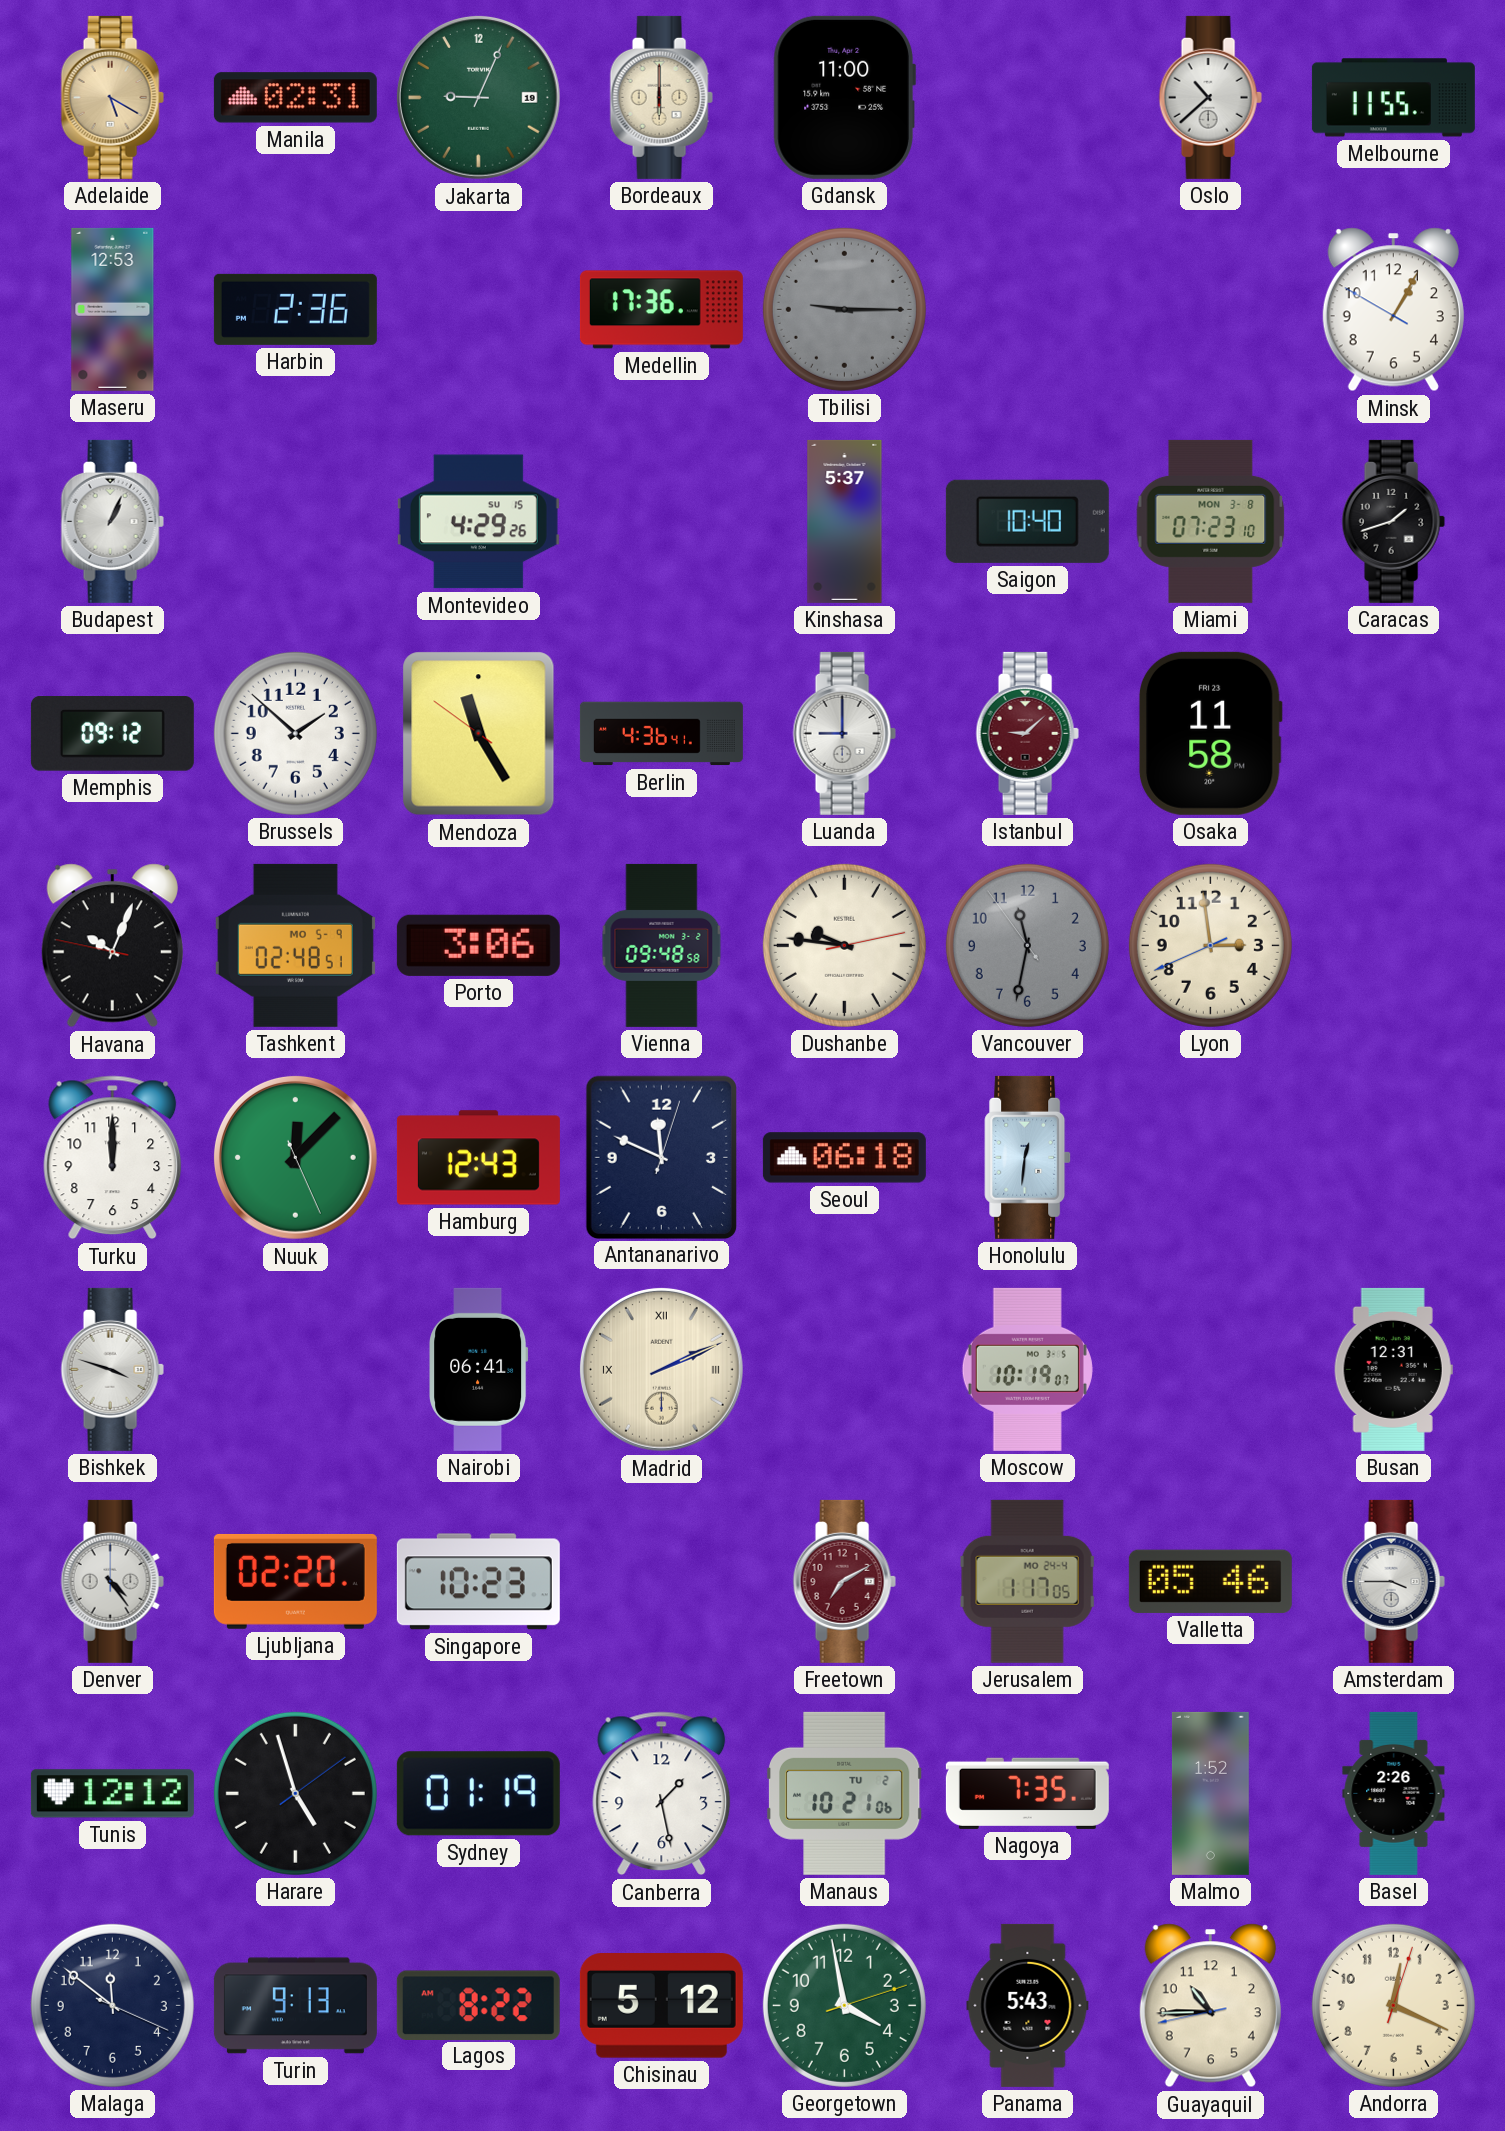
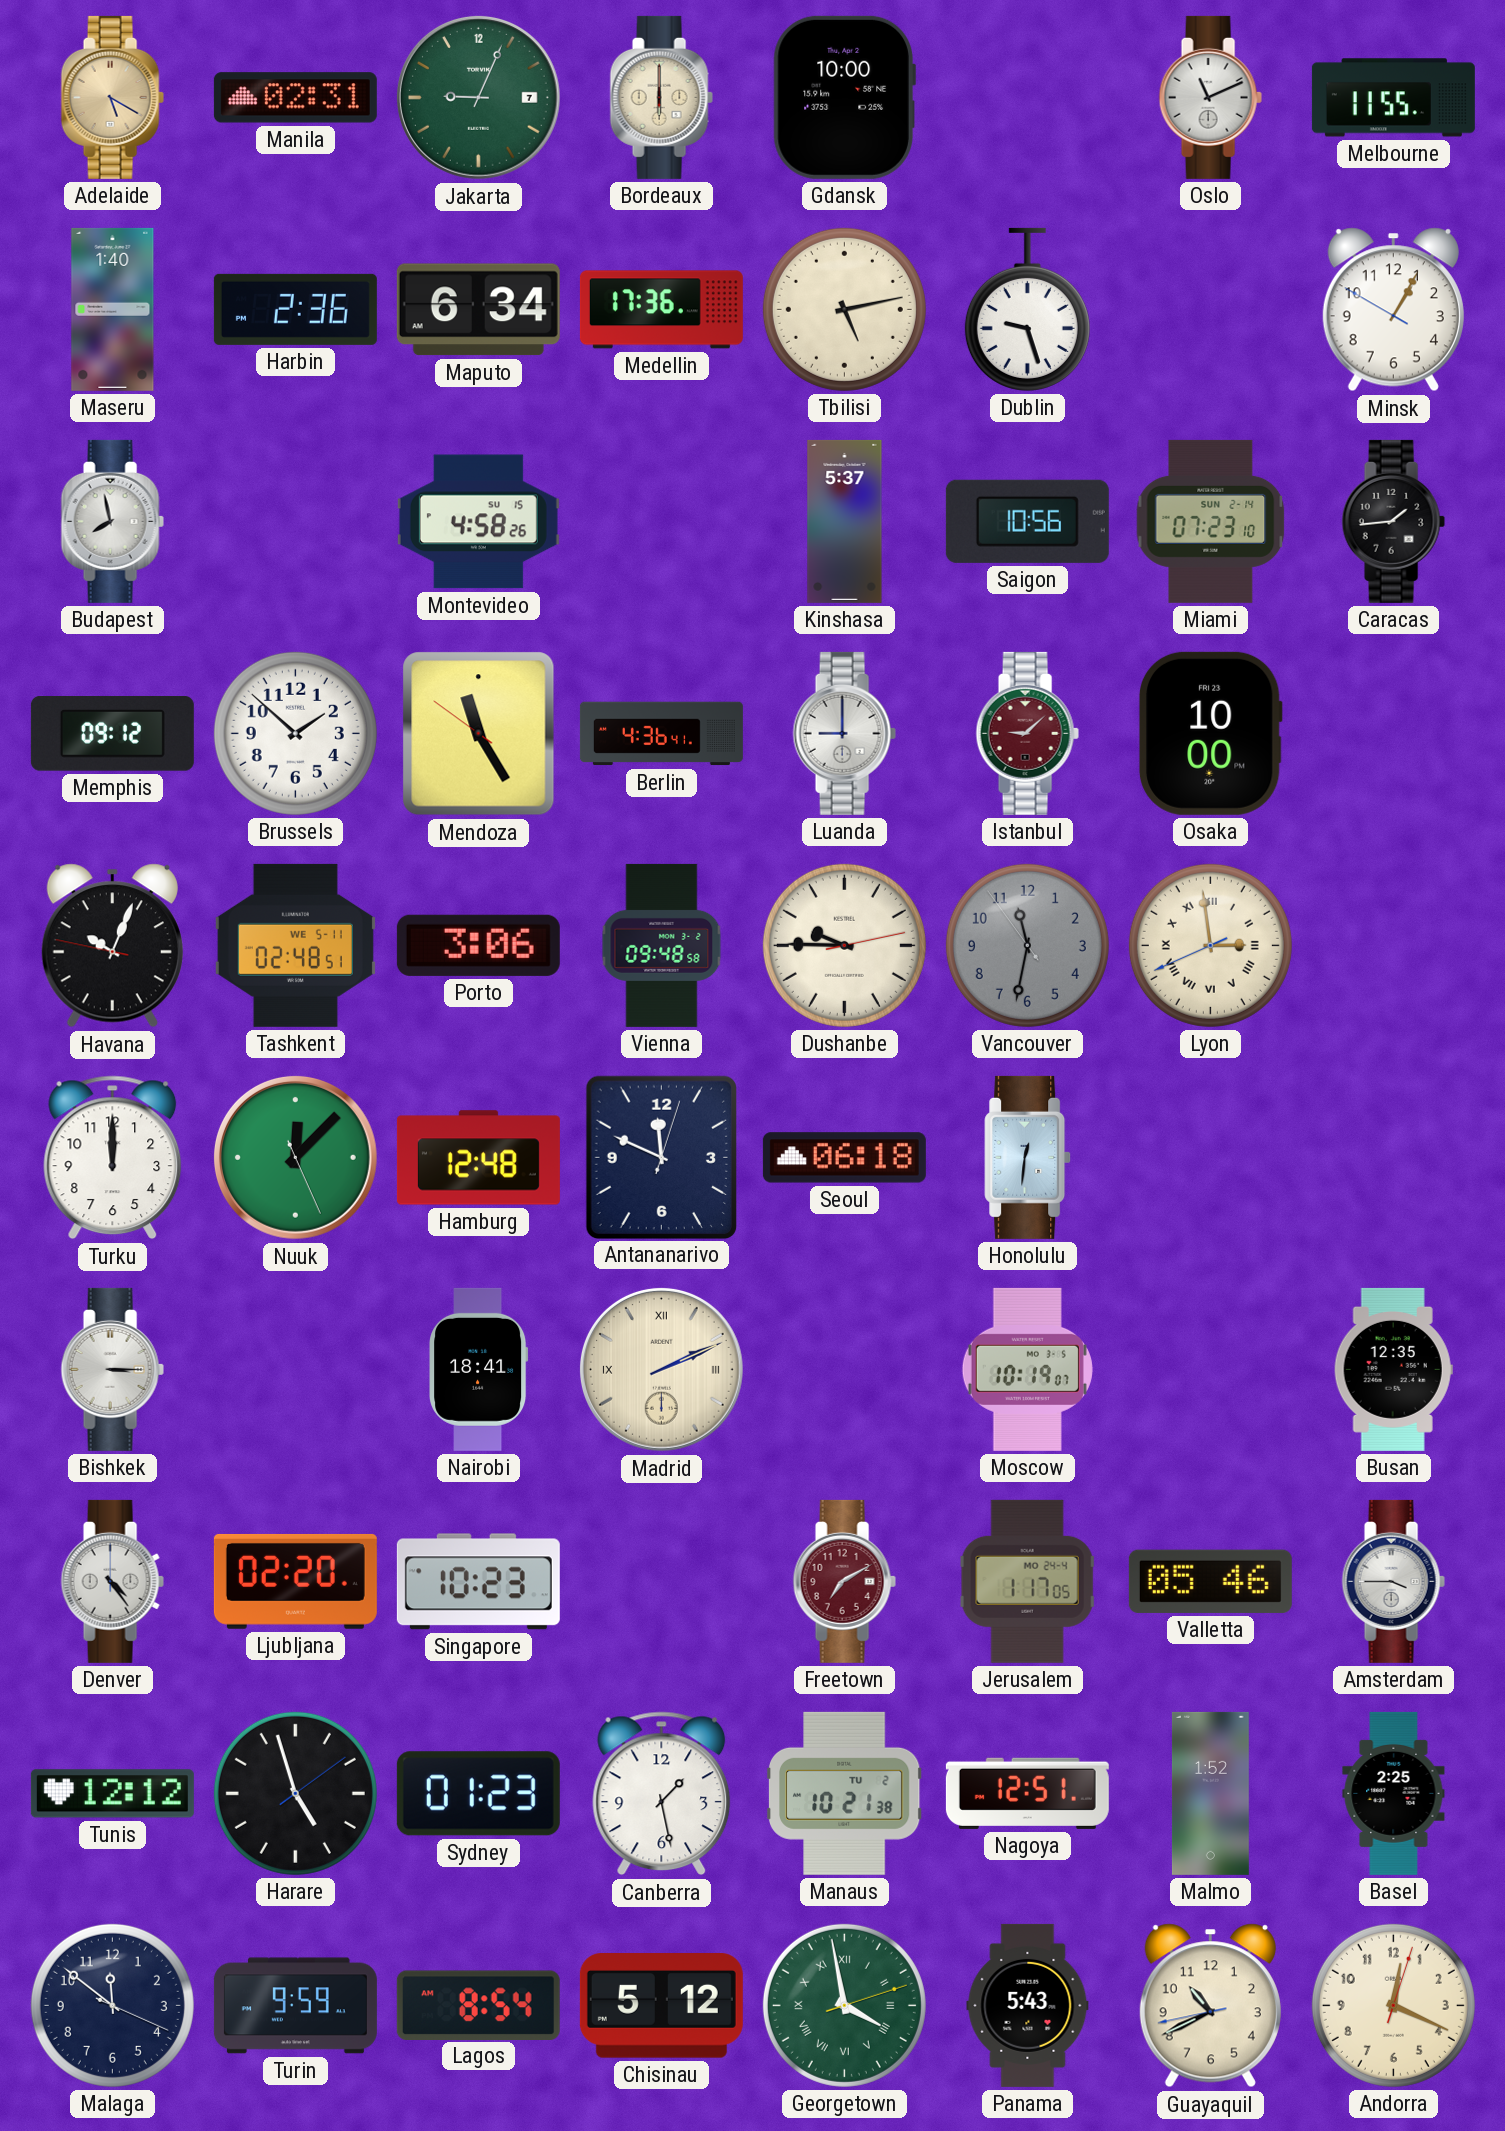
Jakarta date: 19 -> 7 (478, 97)
Gdansk: 11:00 -> 10:00 (844, 97)
Oslo: 10:38 -> 11:11 (1210, 97)
Maseru: 12:53 -> 1:40 (113, 309)
Maputo: none -> 6:34 (478, 310)
Tbilisi: 9:15 -> 5:13 (844, 309)
Tbilisi dial: grey -> cream (844, 309)
Dublin: none -> 9:27 (1027, 309)
Budapest: 1:04 -> 7:58 (112, 521)
Montevideo: 4:29 -> 4:58 (478, 522)
Saigon: 10:40 -> 10:56 (1027, 521)
Miami date: MON 3-8 -> SUN 2-14 (1211, 521)
Caracas: 1:42 -> 1:44 (1393, 521)
Osaka: 11:58 -> 10:00 (1210, 733)
Tashkent date: MO 5-9 -> WE 5-11 (295, 945)
Dushanbe: 9:46 -> 9:45 (844, 945)
Lyon numerals: Arabic -> Roman (1210, 945)
Hamburg: 12:43 -> 12:48 (478, 1158)
Bishkek: 3:48 -> 3:15 (112, 1369)
Nairobi: 06:41 -> 18:41 (479, 1369)
Busan: 12:31 -> 12:35 (1393, 1369)
Sydney: 01:19 -> 01:23 (478, 1794)
Manaus: 10:21:06 -> 10:21:38 (844, 1793)
Nagoya: 7:35 -> 12:51 (1027, 1793)
Basel: 2:26 -> 2:25 (1394, 1793)
Turin: 9:13 -> 9:59 (295, 2006)
Lagos: 8:22 -> 8:54 (478, 2005)
Georgetown numerals: Arabic -> Roman (844, 2005)
Guayaquil: 10:44 -> 10:40 (1210, 2006)
